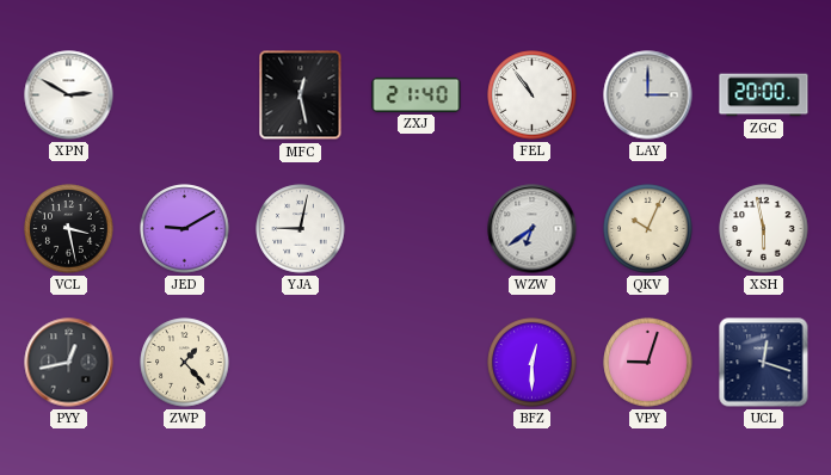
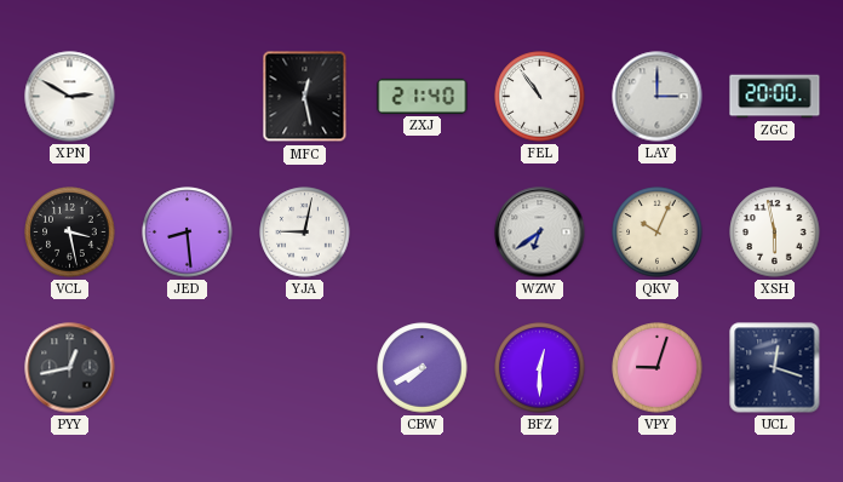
JED: 9:10 -> 8:29 (188, 233)
ZWP: 1:23 -> none (185, 363)
CBW: none -> 7:40 (423, 368)
